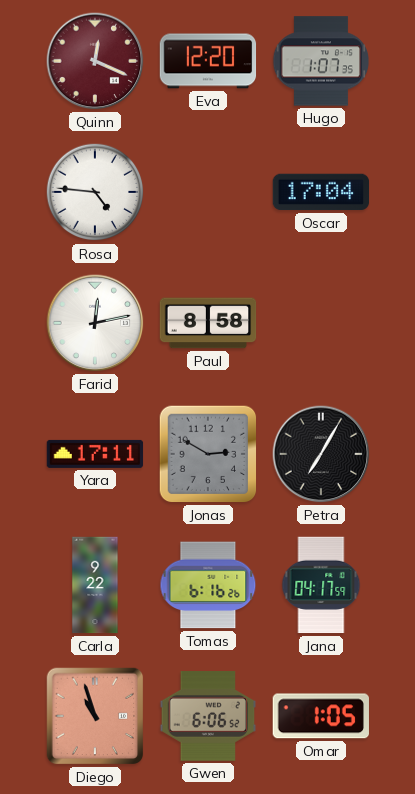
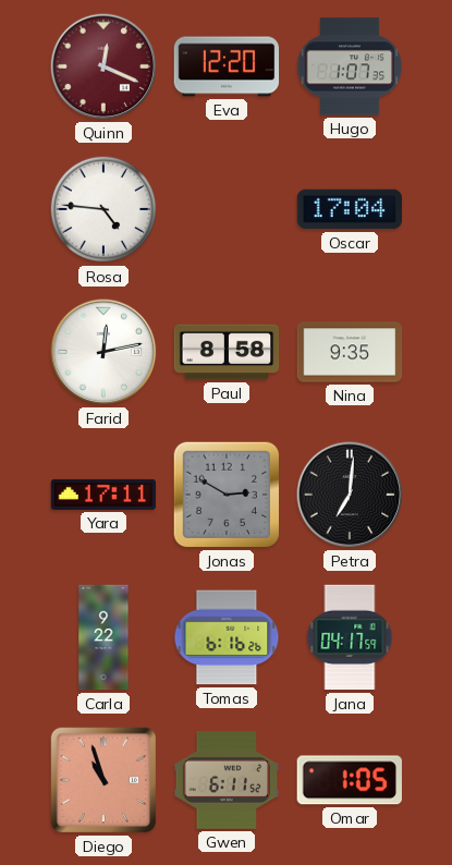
Nina: none -> 9:35 (350, 352)
Petra: 7:05 -> 7:01 (350, 495)
Gwen: 6:06 -> 6:11 (227, 780)
